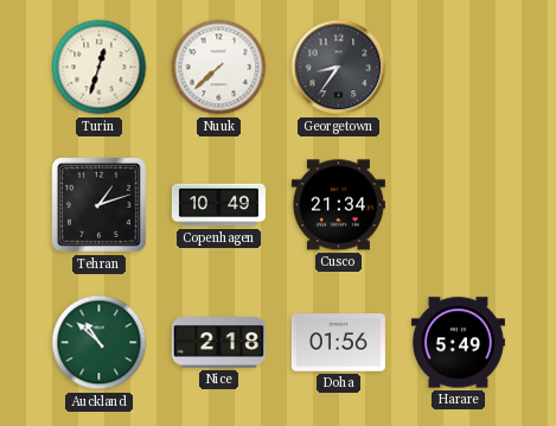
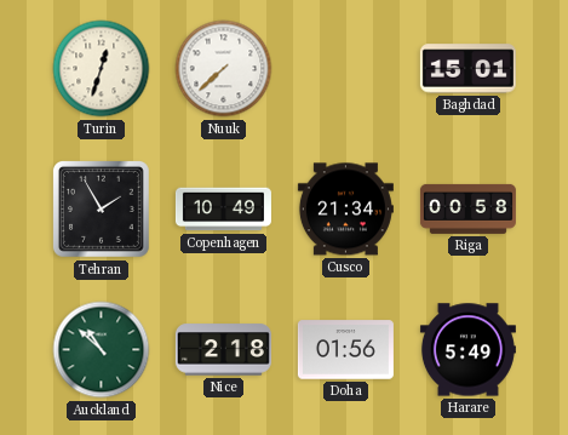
Georgetown: 8:36 -> none (339, 68)
Baghdad: none -> 15:01 (467, 69)
Tehran: 1:12 -> 1:55 (102, 210)
Riga: none -> 00:58 (467, 208)
